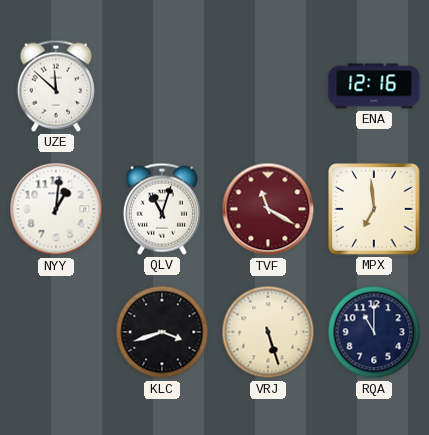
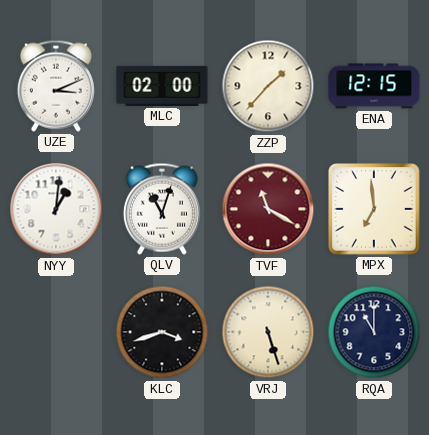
UZE: 11:52 -> 3:11 (56, 86)
MLC: none -> 02:00 (162, 86)
ZZP: none -> 1:37 (268, 86)
ENA: 12:16 -> 12:15 (374, 86)
